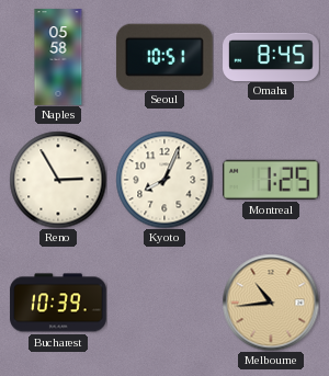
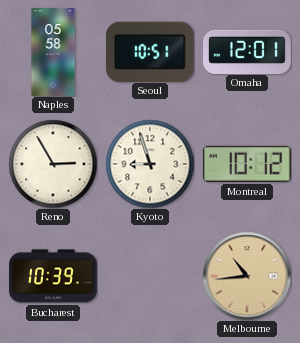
Omaha: 8:45 -> 12:01 (247, 51)
Kyoto: 8:04 -> 8:57 (150, 164)
Montreal: 1:25 -> 10:12 (247, 164)
